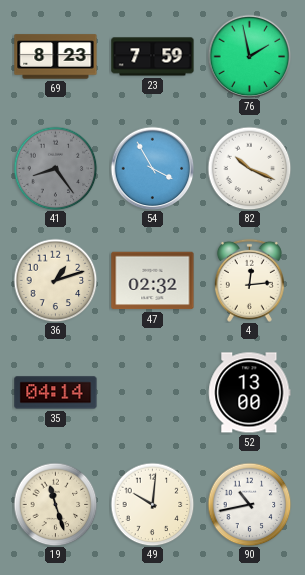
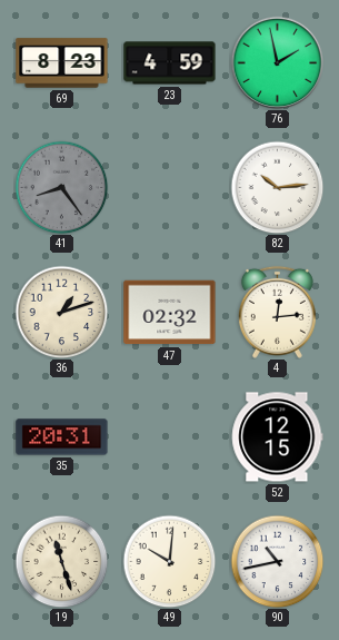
23: 7:59 -> 4:59 (170, 63)
54: 3:55 -> none (152, 168)
82: 10:19 -> 10:14 (277, 187)
35: 04:14 -> 20:31 (62, 437)
52: 13:00 -> 12:15 (278, 437)
